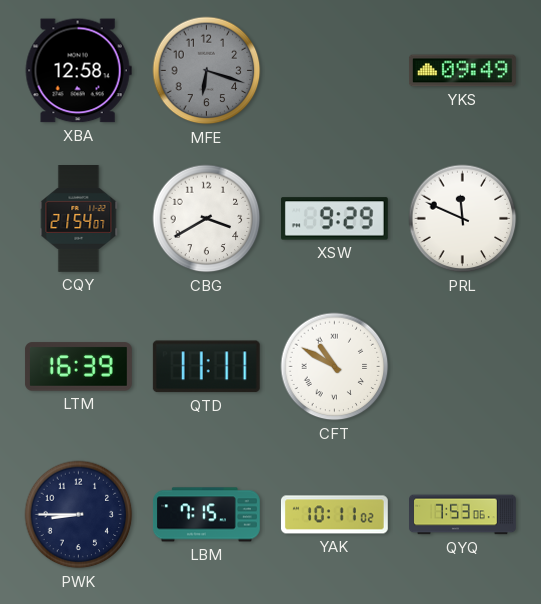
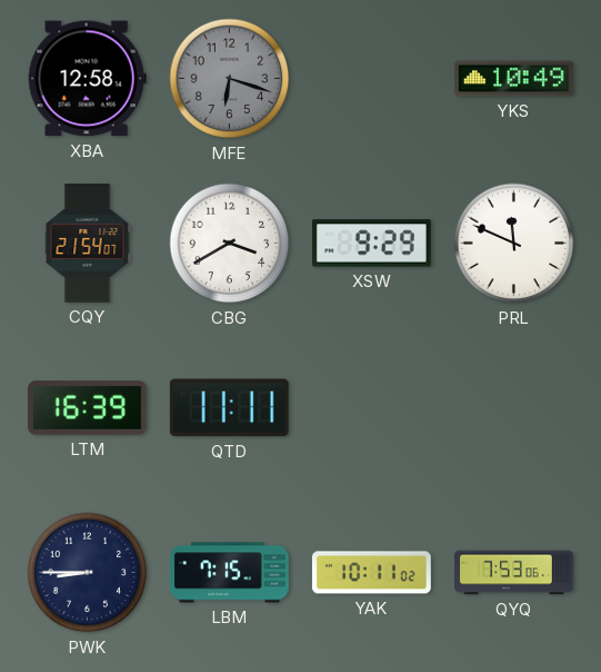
YKS: 09:49 -> 10:49 (514, 79)
CFT: 10:50 -> none (335, 367)
